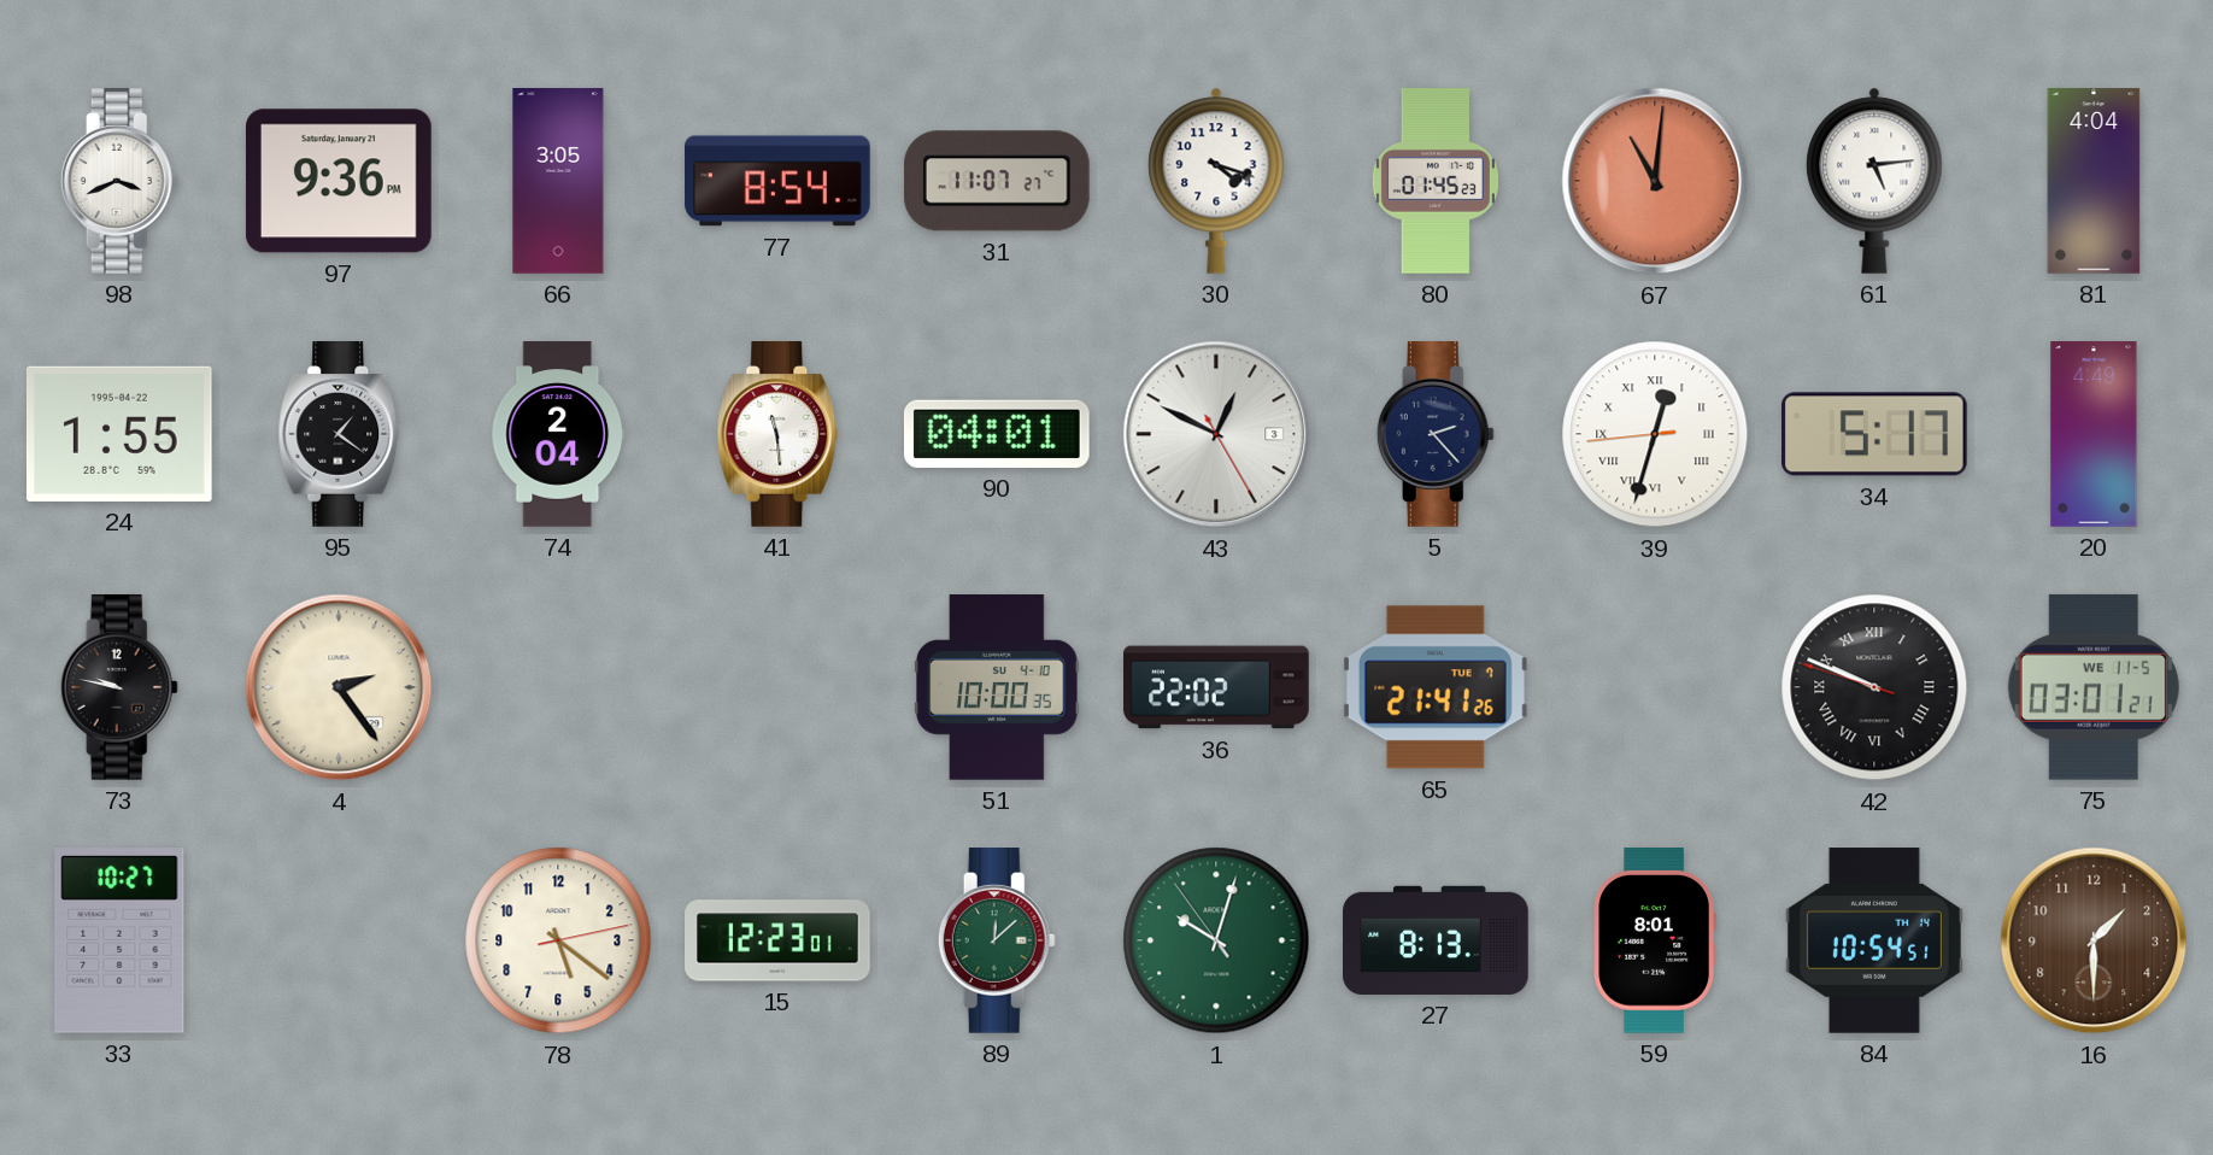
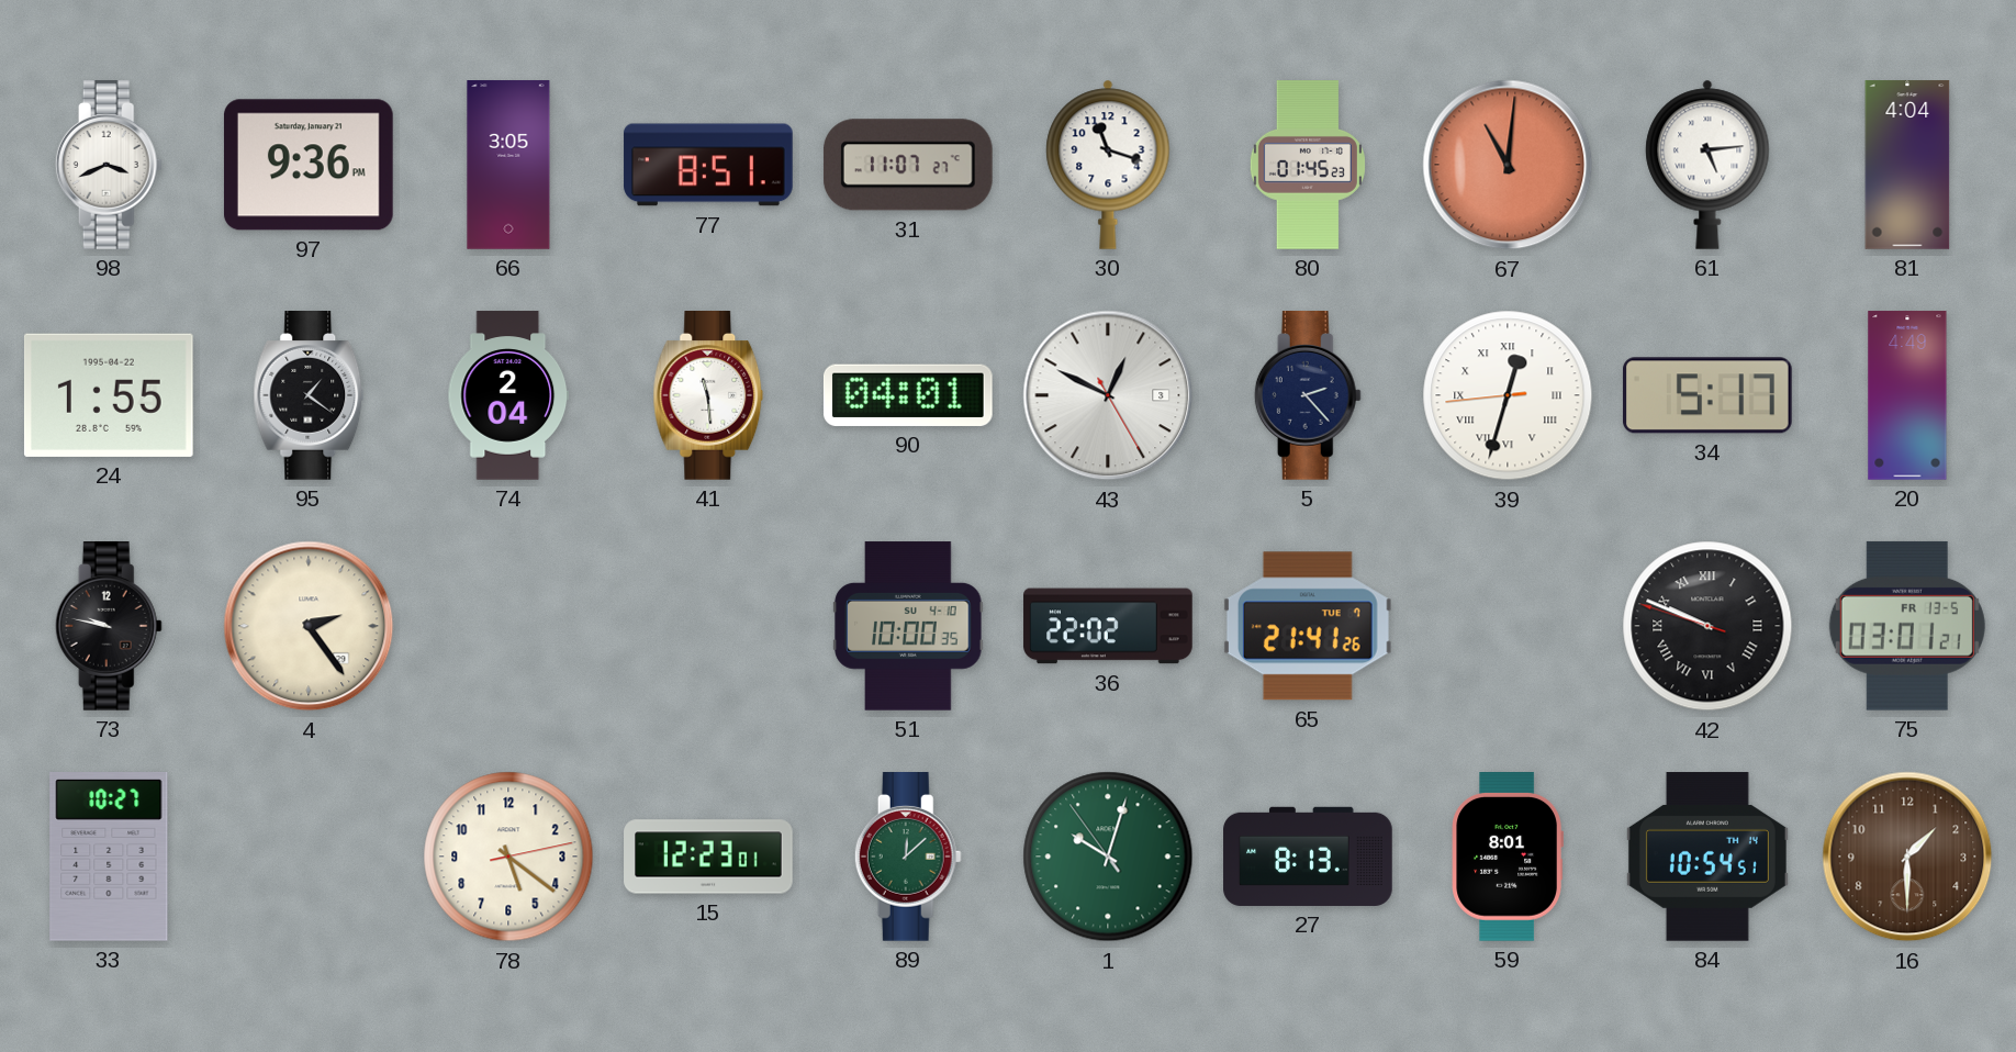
77: 8:54 -> 8:51 (708, 165)
30: 4:18 -> 11:18 (1108, 165)
75 date: WE 11-5 -> FR 13-5 (1907, 626)
